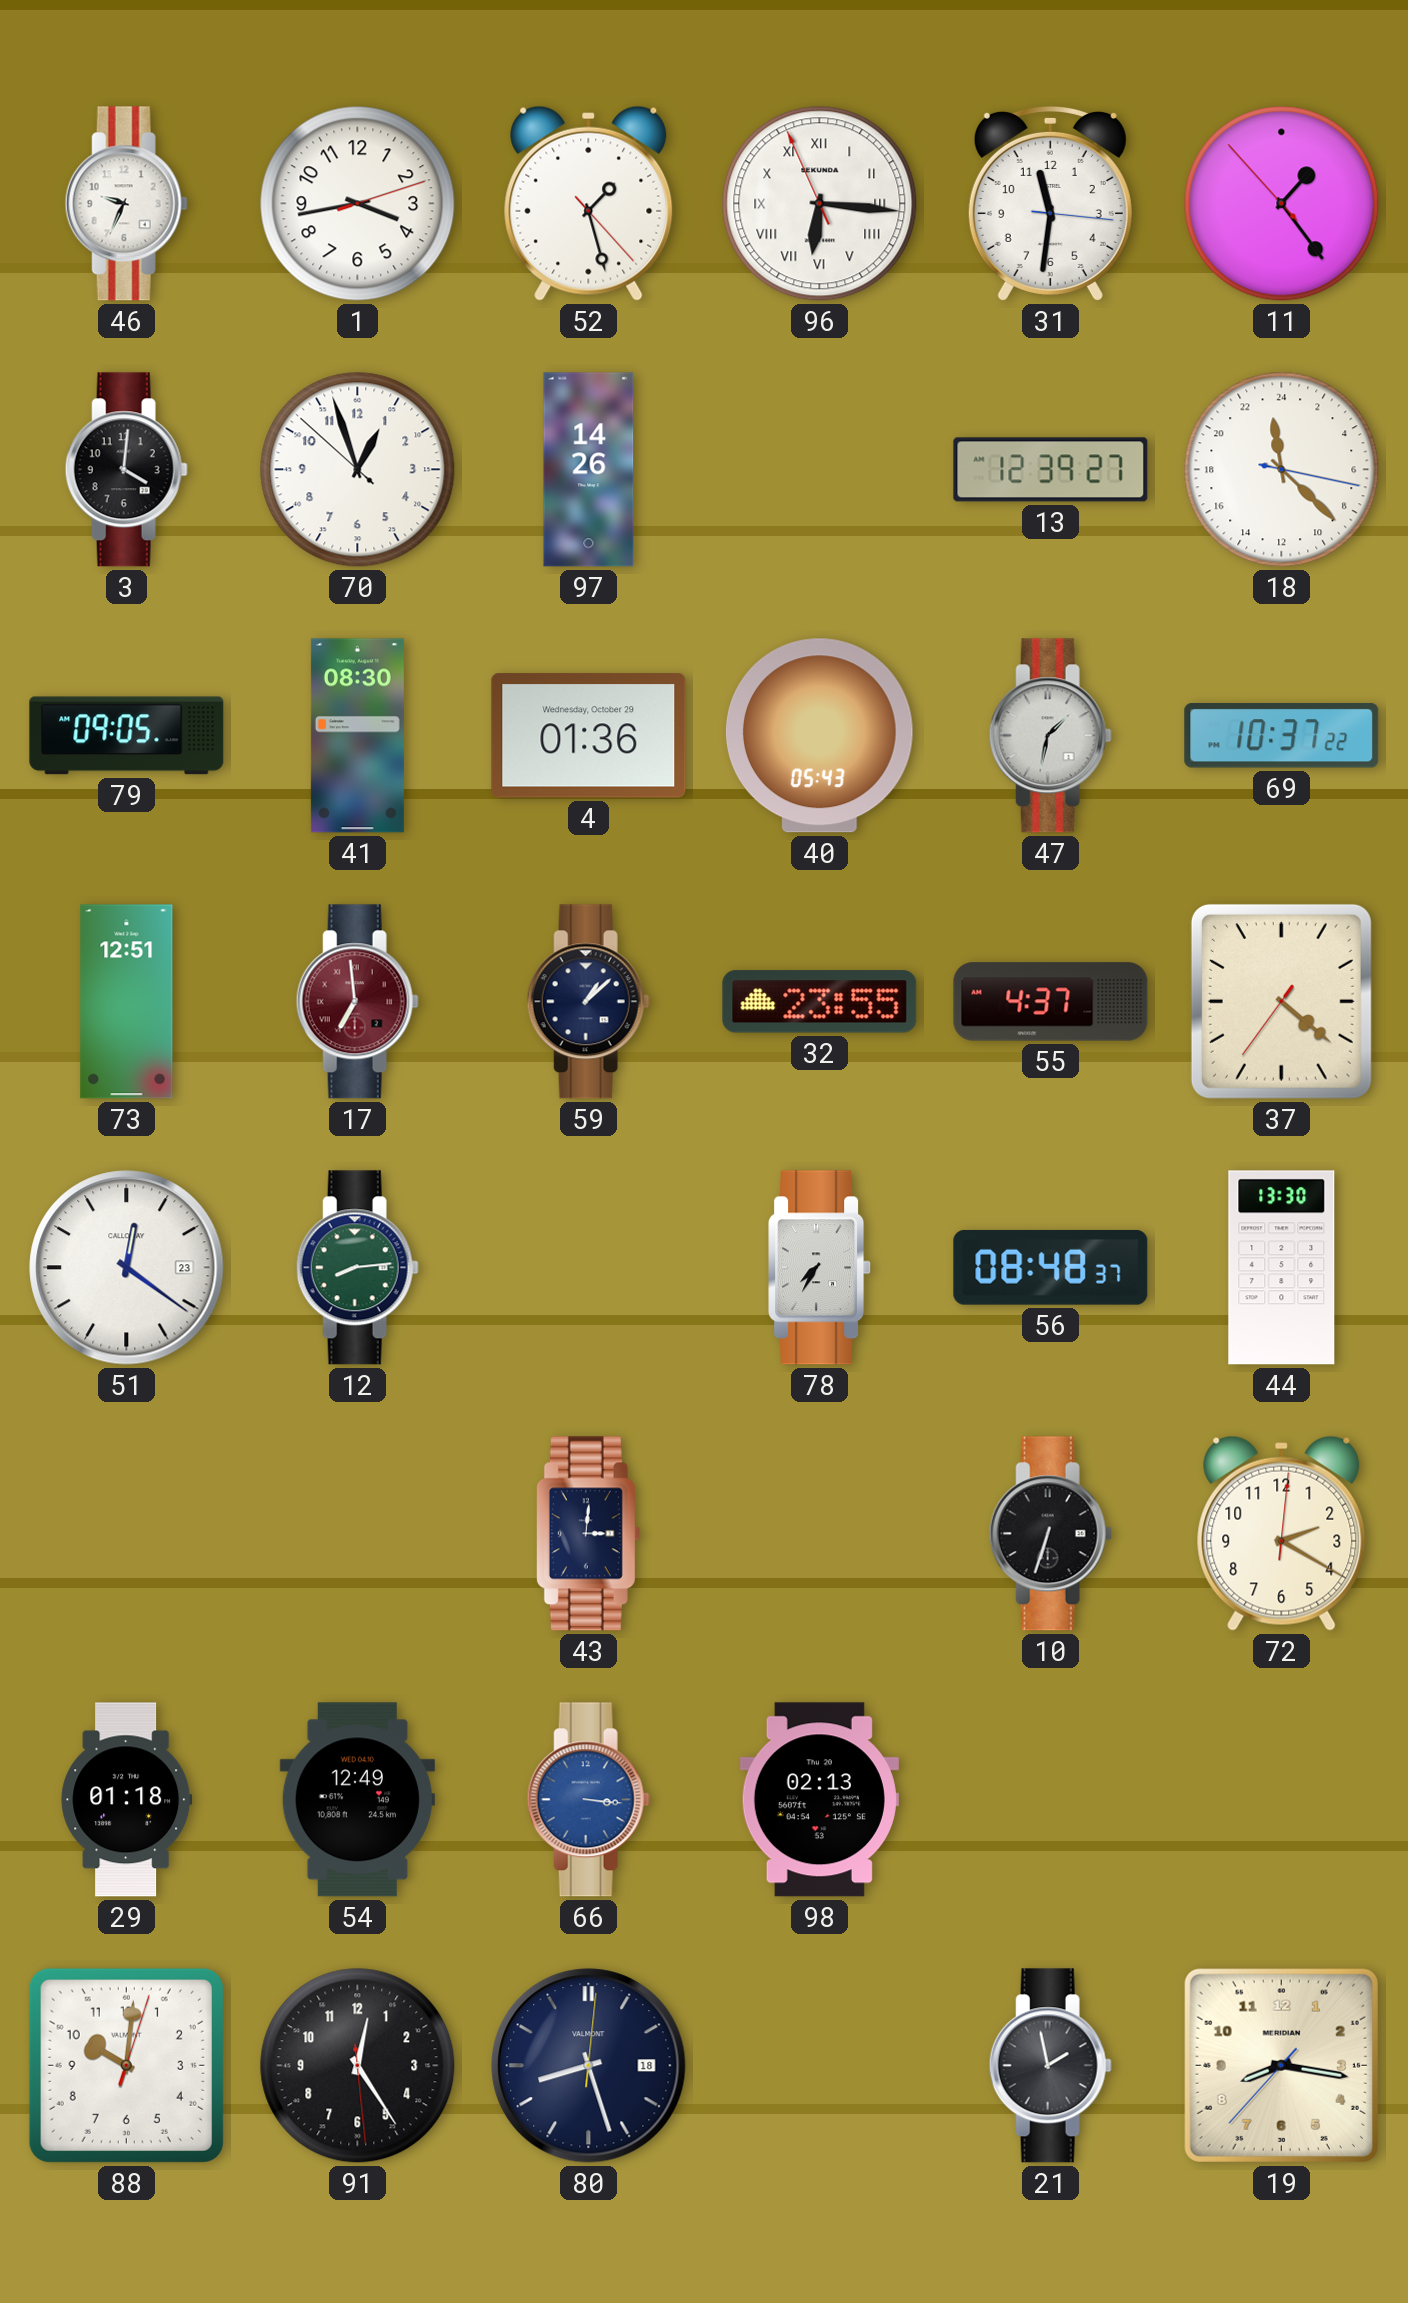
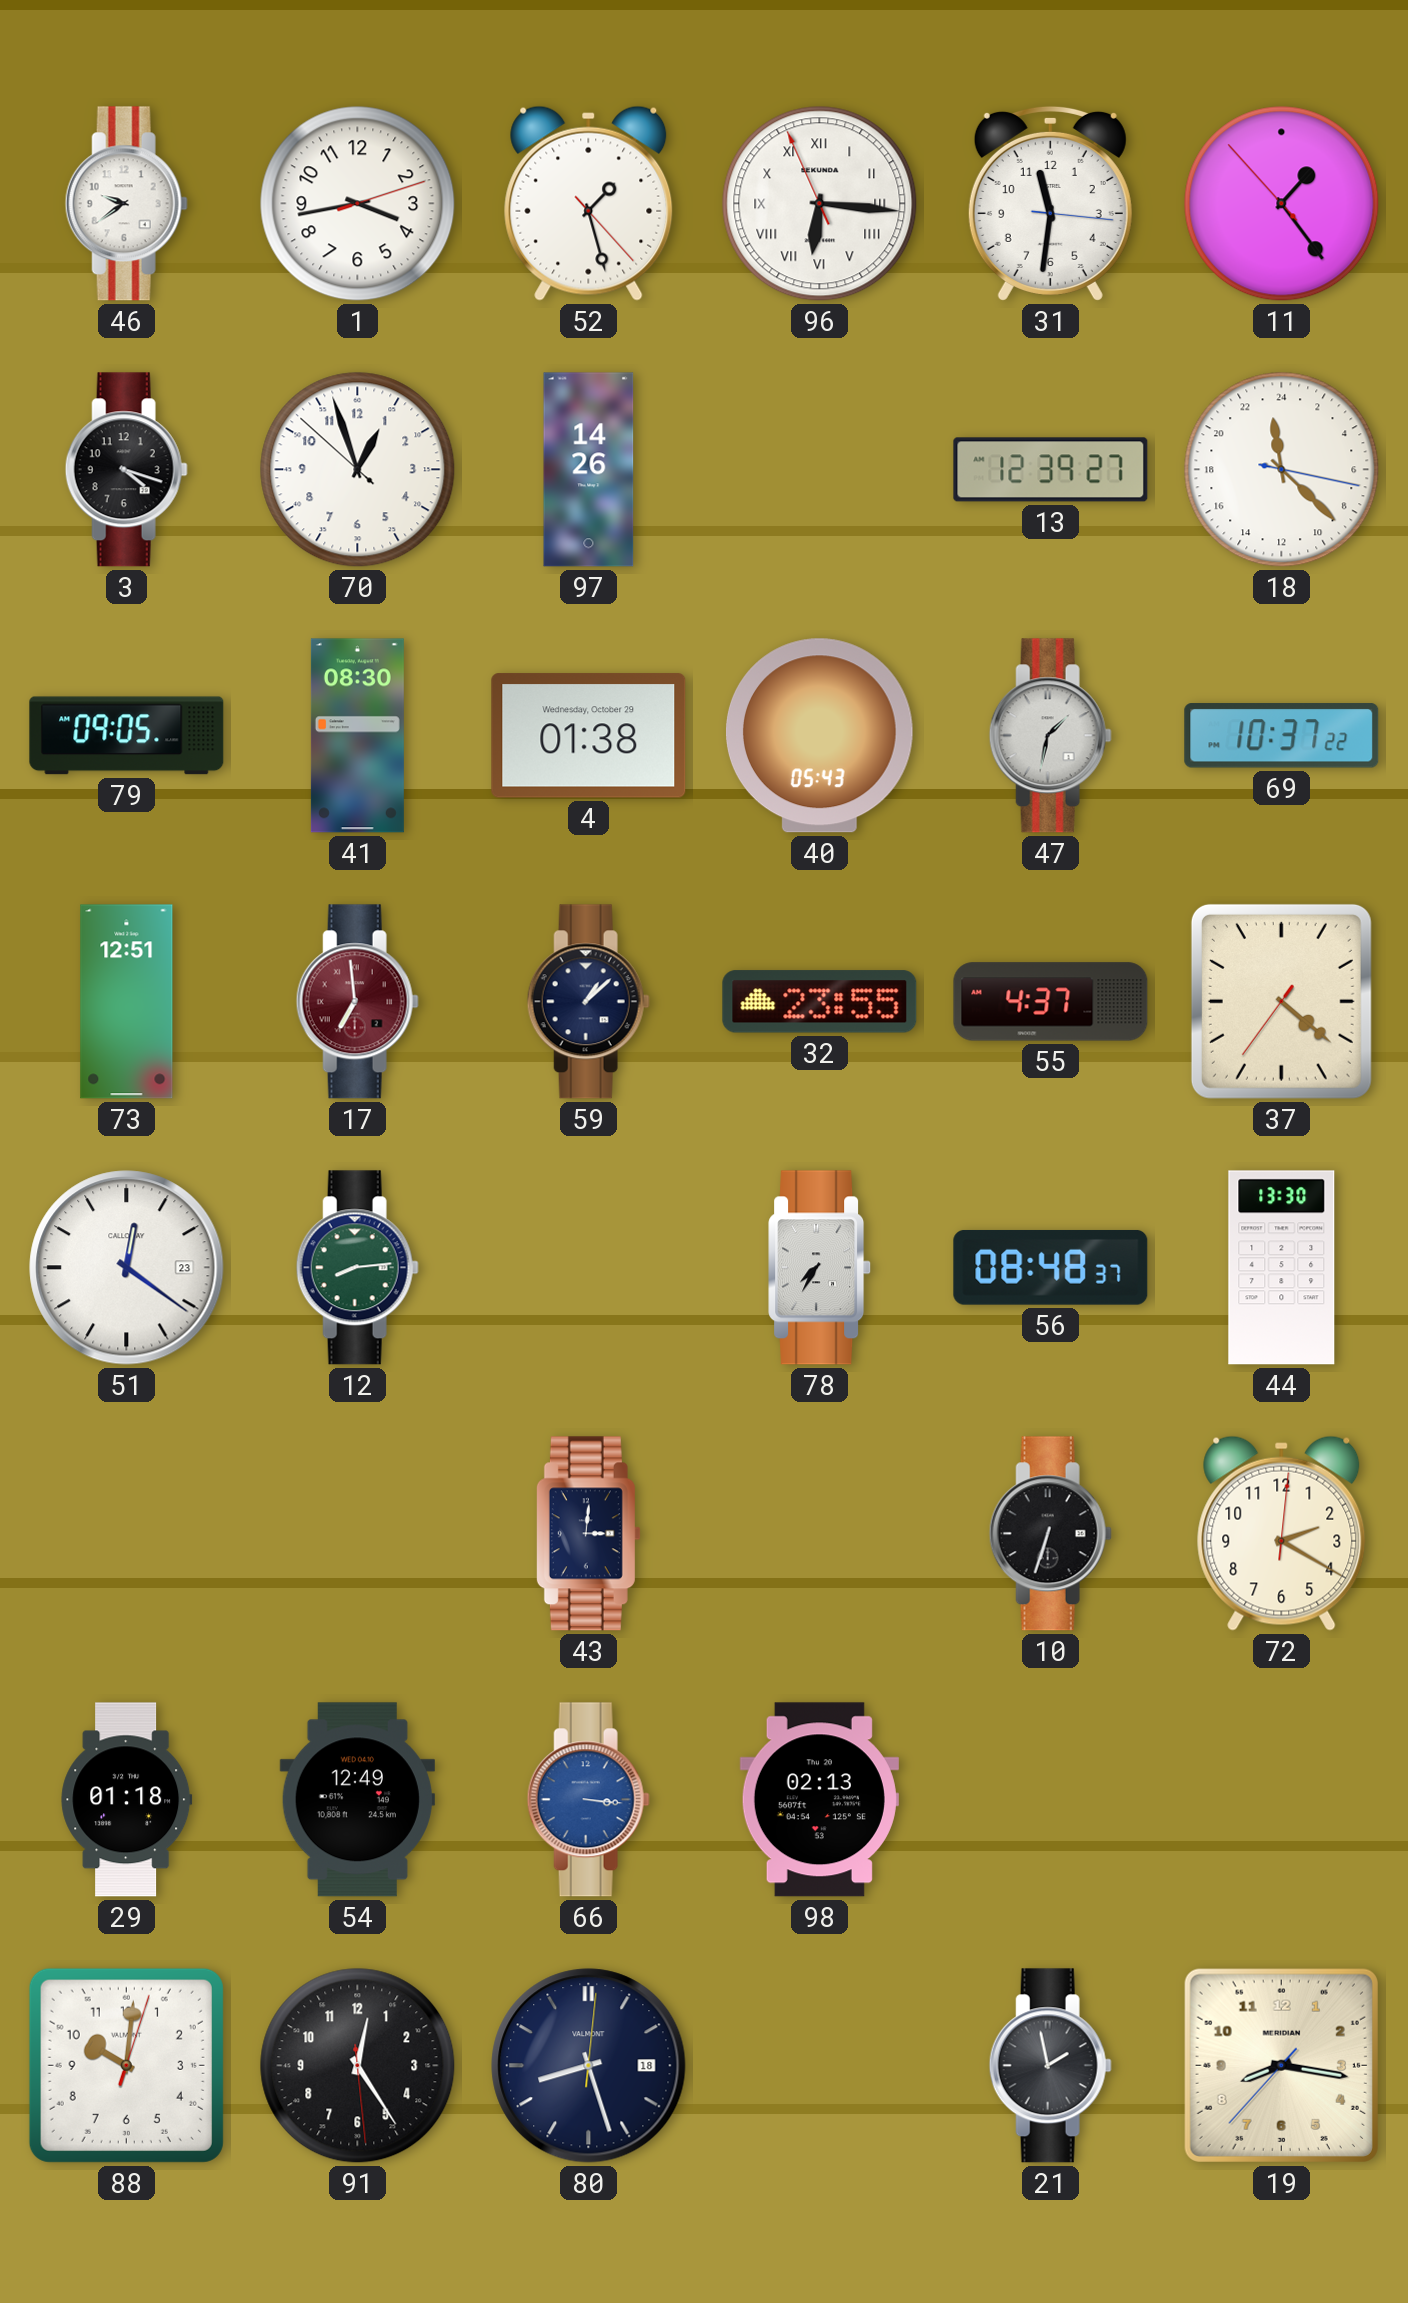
46: 9:34 -> 9:39 (126, 204)
3: 4:01 -> 4:18 (126, 470)
4: 01:36 -> 01:38 (589, 736)
